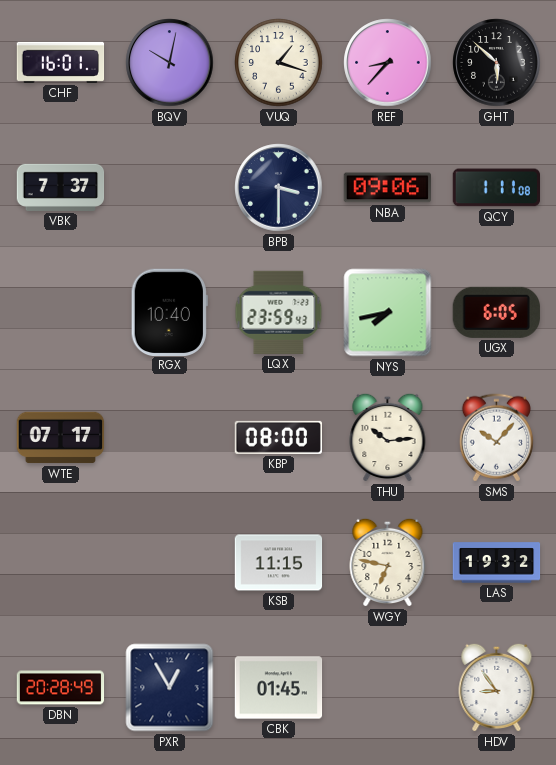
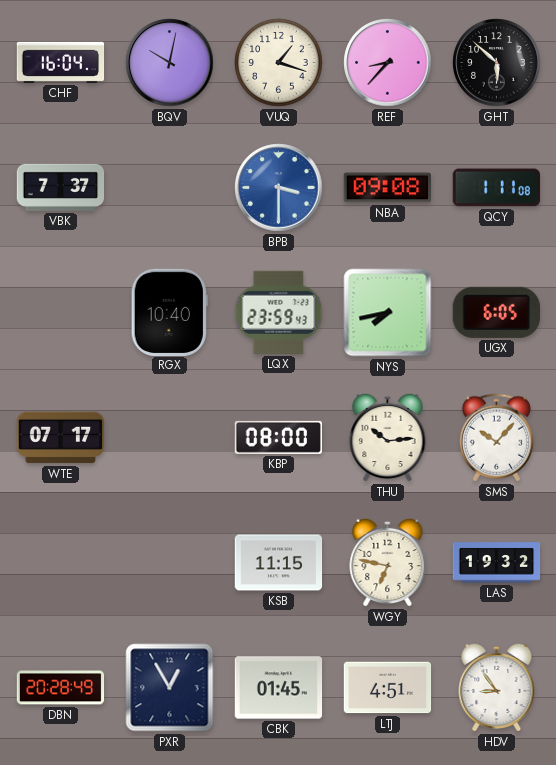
CHF: 16:01 -> 16:04 (61, 62)
BPB dial: navy -> blue (279, 188)
NBA: 09:06 -> 09:08 (387, 188)
LTJ: none -> 4:51 (388, 688)
